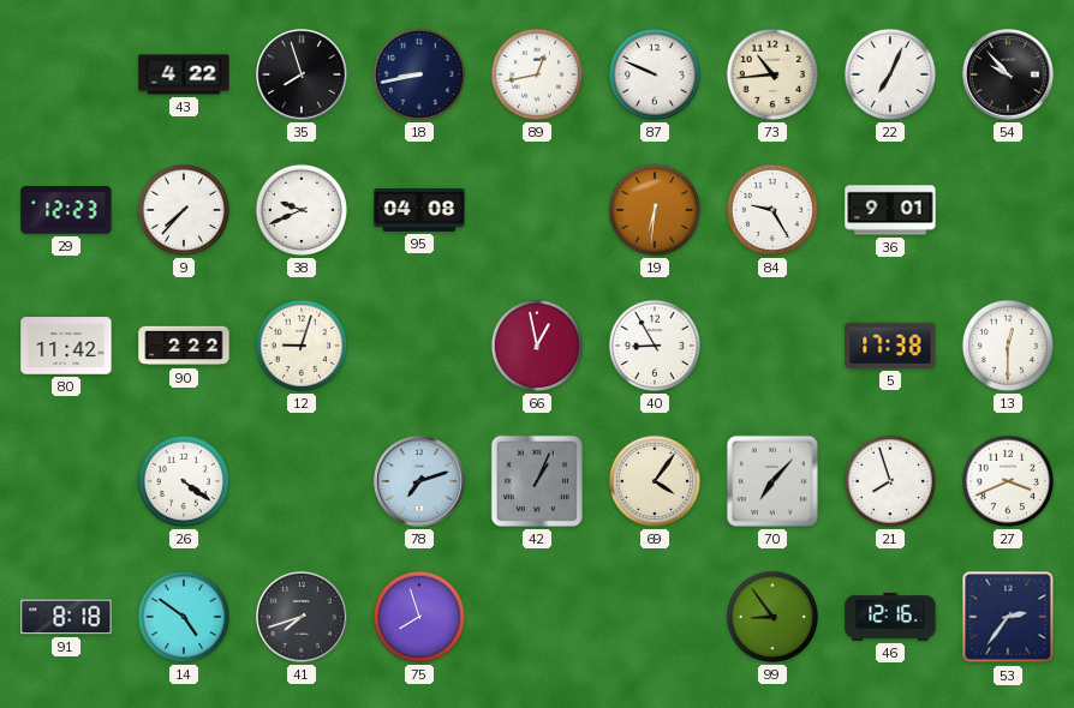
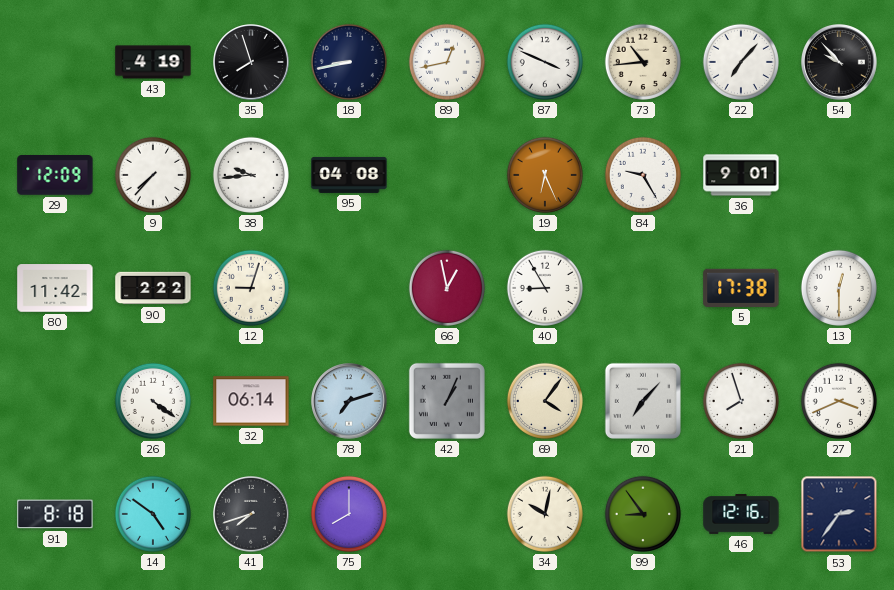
43: 4:22 -> 4:19 (153, 62)
87: 9:49 -> 3:49 (545, 62)
22: 7:04 -> 7:07 (741, 62)
29: 12:23 -> 12:09 (55, 175)
38: 9:41 -> 9:44 (251, 175)
19: 6:31 -> 6:26 (545, 175)
32: none -> 06:14 (251, 401)
75: 7:57 -> 8:00 (349, 514)
34: none -> 10:02 (545, 514)
